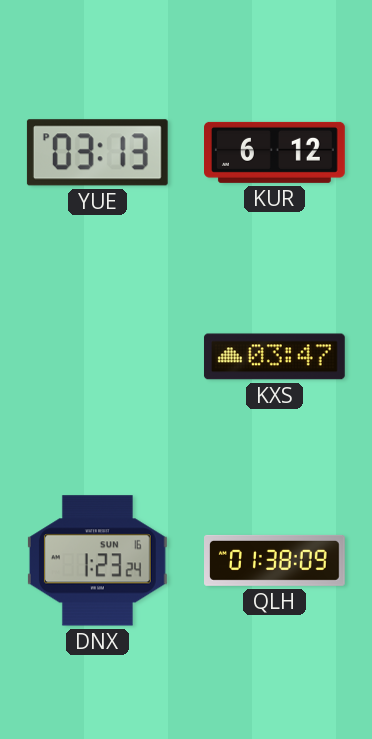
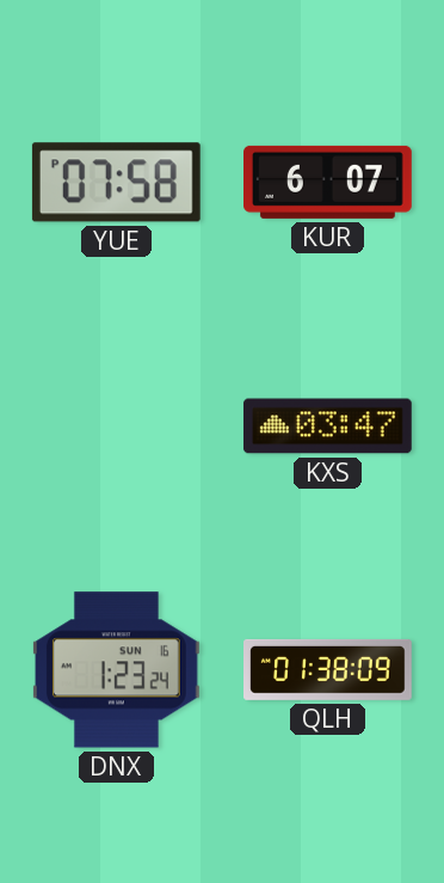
YUE: 03:13 -> 07:58 (116, 183)
KUR: 6:12 -> 6:07 (328, 182)
